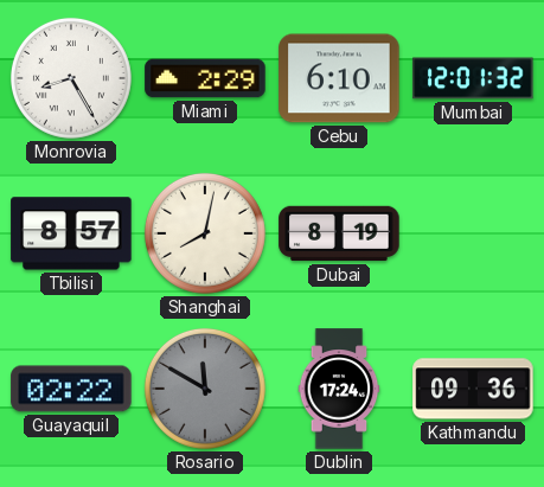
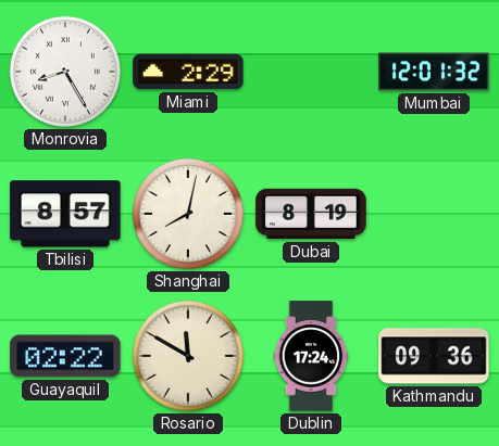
Cebu: 6:10 -> none (339, 78)
Rosario dial: grey -> cream (188, 356)
